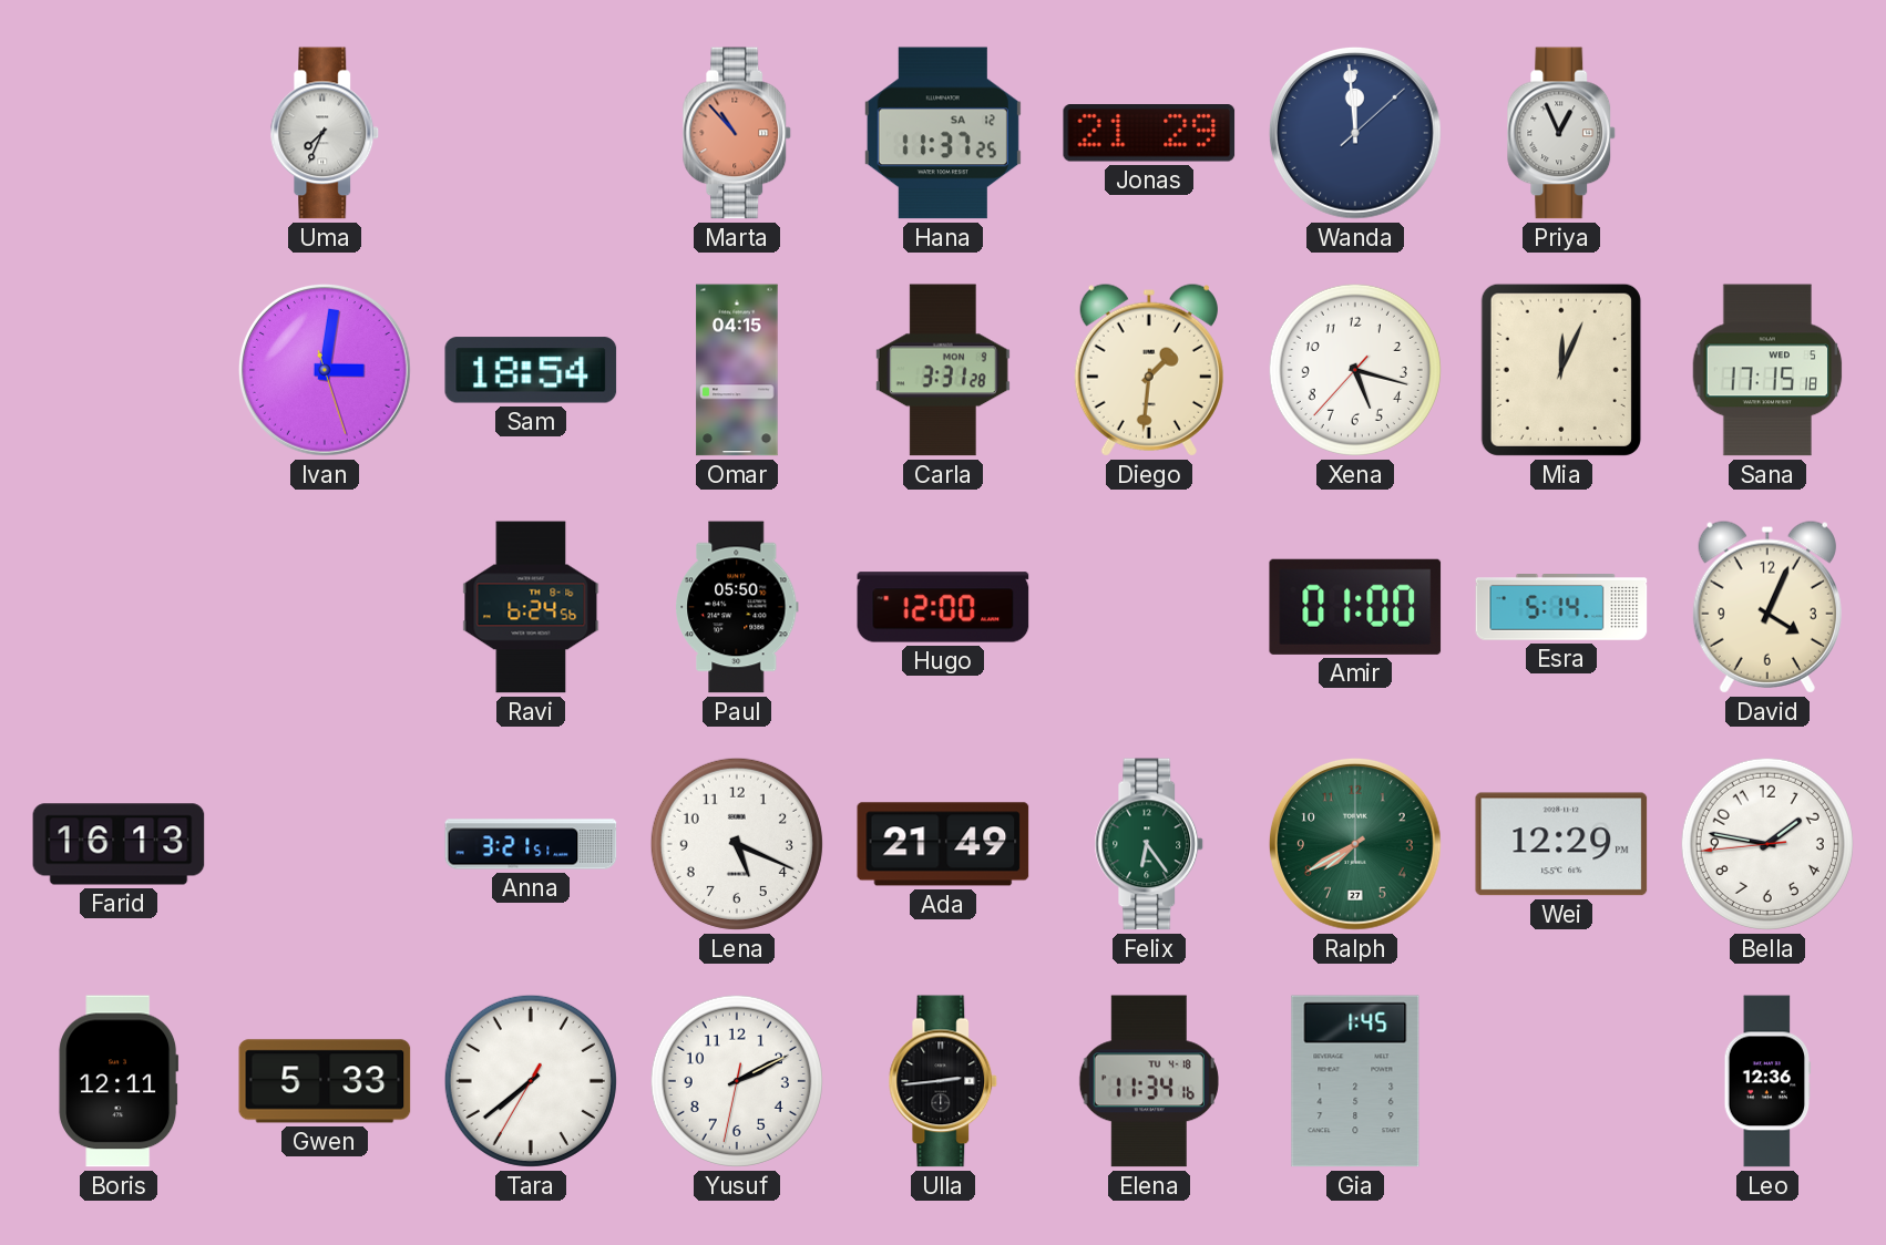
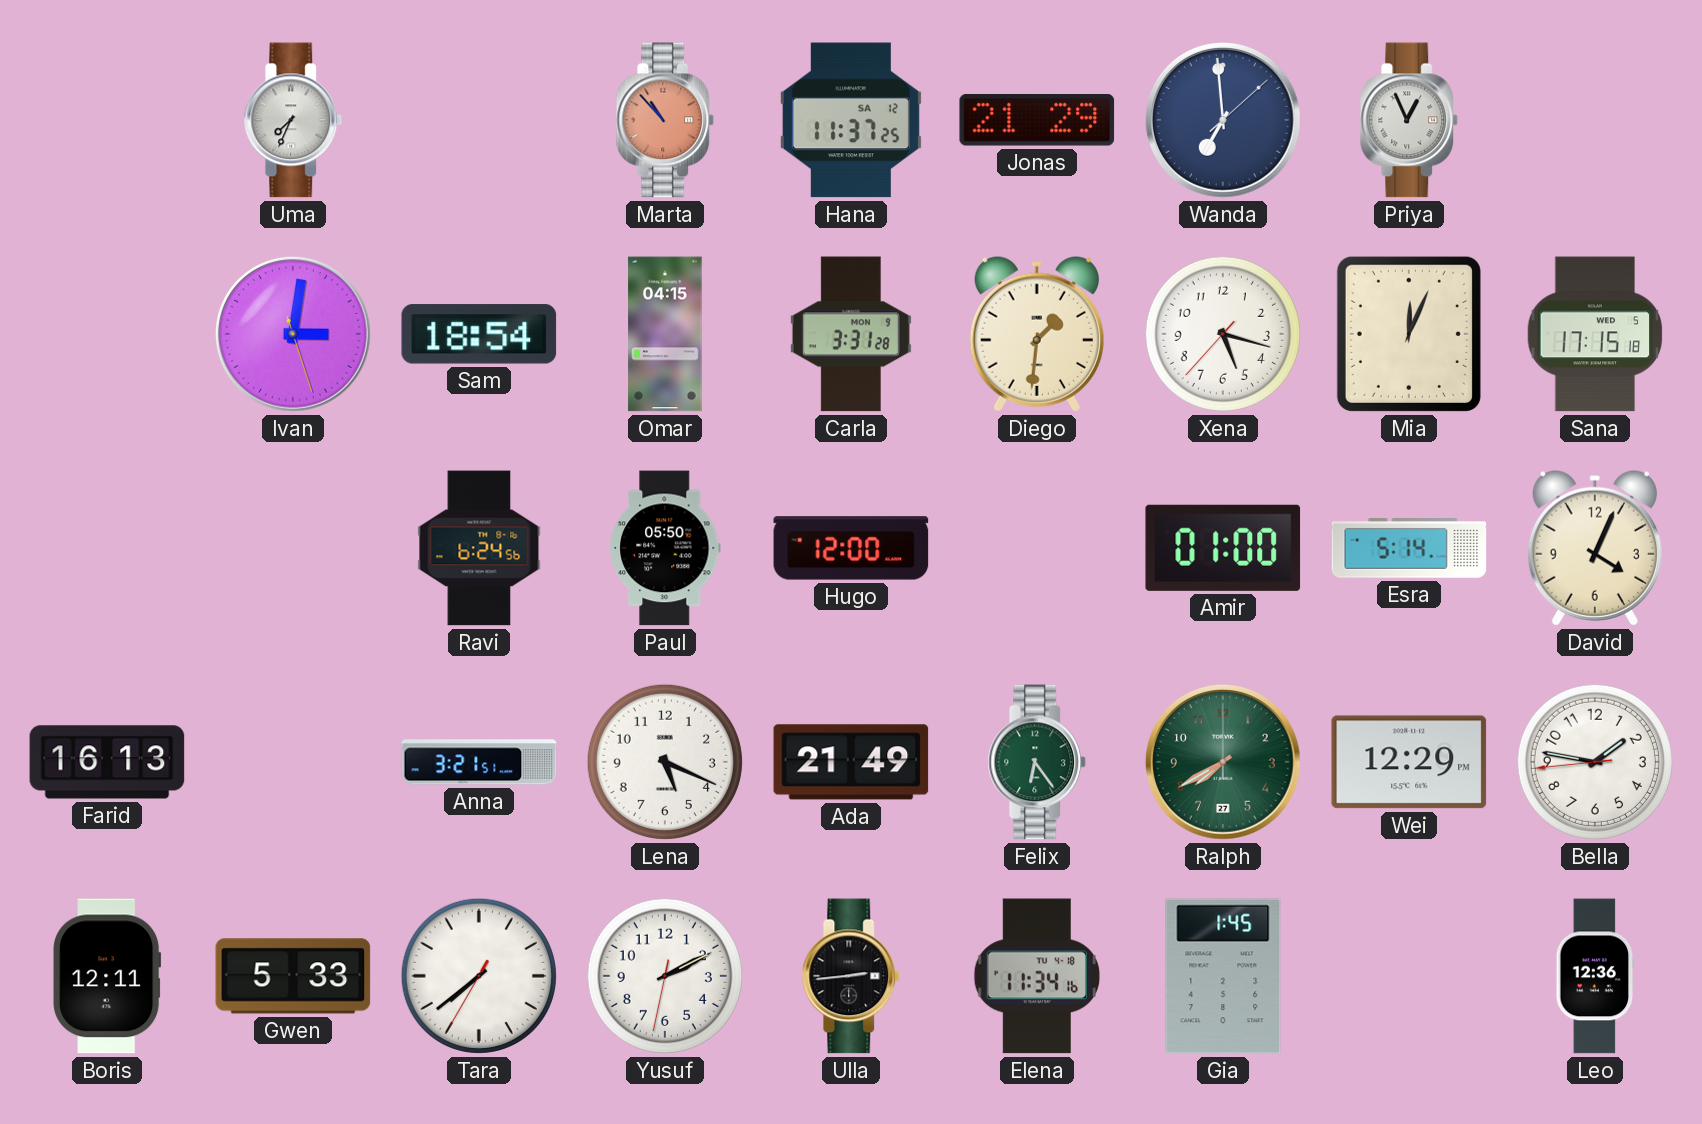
Wanda: 11:59 -> 6:59 (1223, 120)
